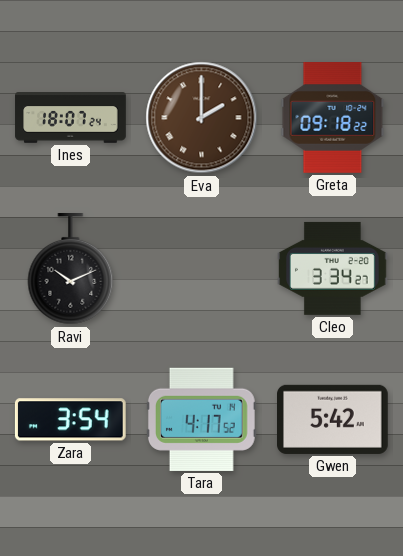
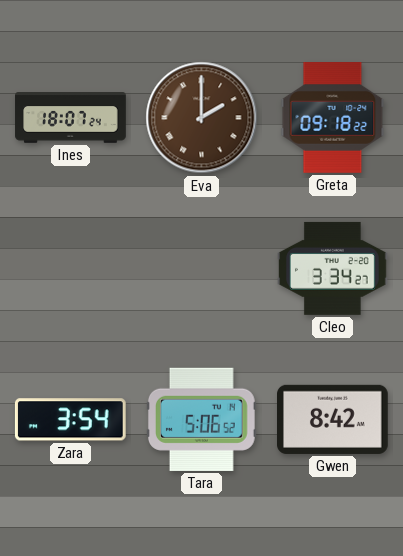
Ravi: 10:11 -> none (71, 270)
Tara: 4:17 -> 5:06 (201, 419)
Gwen: 5:42 -> 8:42 (333, 419)
